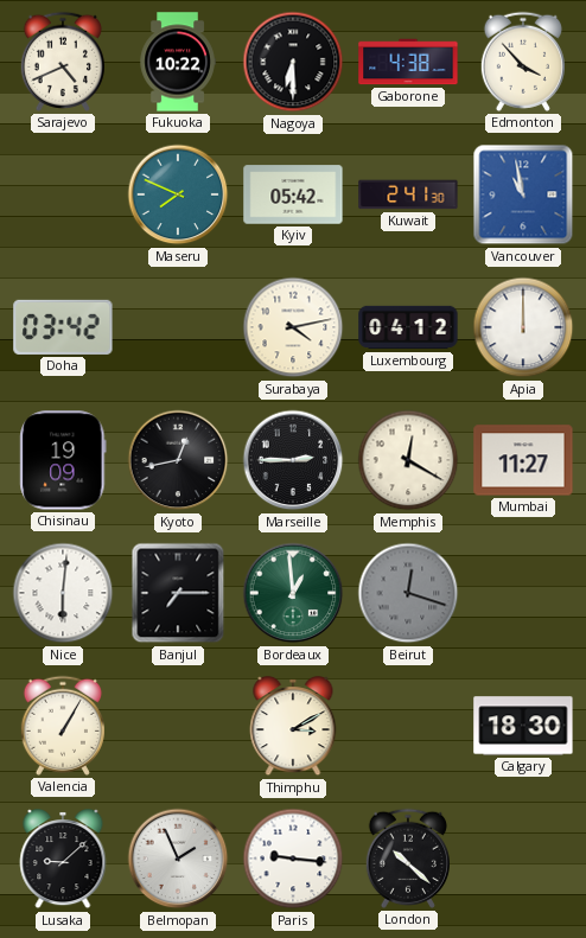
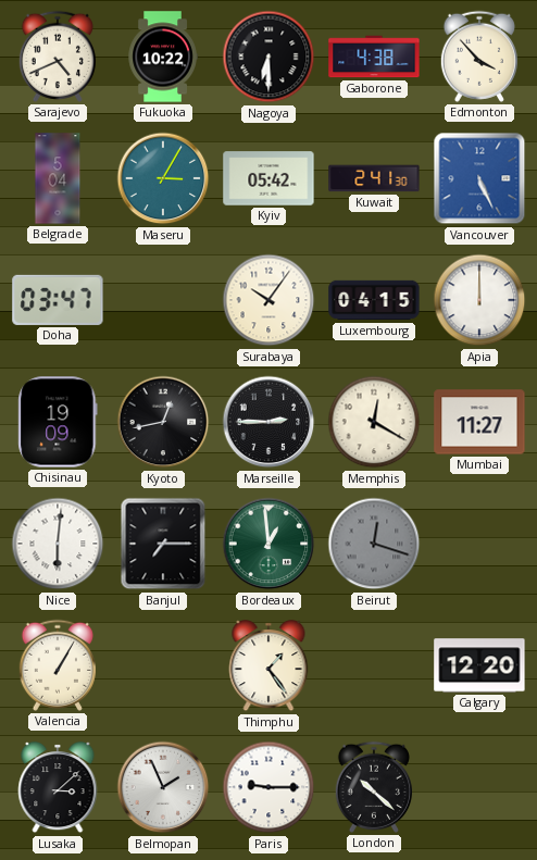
Belgrade: none -> 5:04 (58, 178)
Maseru: 7:49 -> 3:05 (163, 178)
Vancouver: 10:58 -> 5:26 (479, 178)
Doha: 03:42 -> 03:47 (58, 300)
Surabaya: 4:13 -> 10:06 (268, 300)
Luxembourg: 04:12 -> 04:15 (374, 300)
Thimphu: 3:10 -> 1:24 (268, 666)
Calgary: 18:30 -> 12:20 (479, 665)
Lusaka: 9:08 -> 3:08 (58, 788)
Paris: 9:16 -> 9:15 (268, 787)
